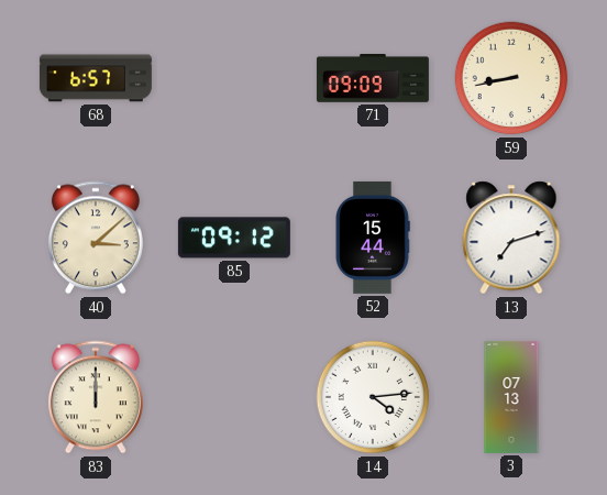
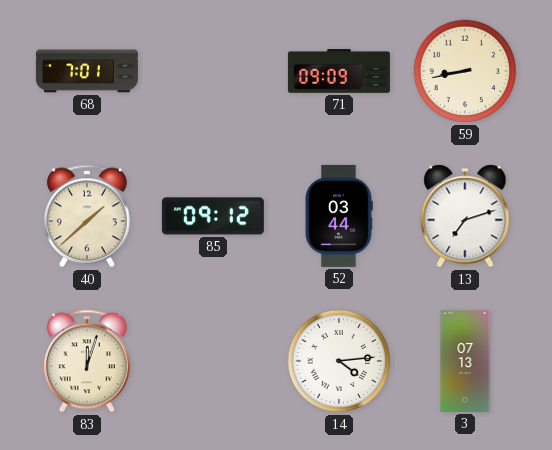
68: 6:57 -> 7:01 (87, 71)
40: 3:08 -> 1:38 (87, 216)
52: 15:44 -> 03:44 (339, 216)
83: 12:00 -> 12:03 (87, 361)
